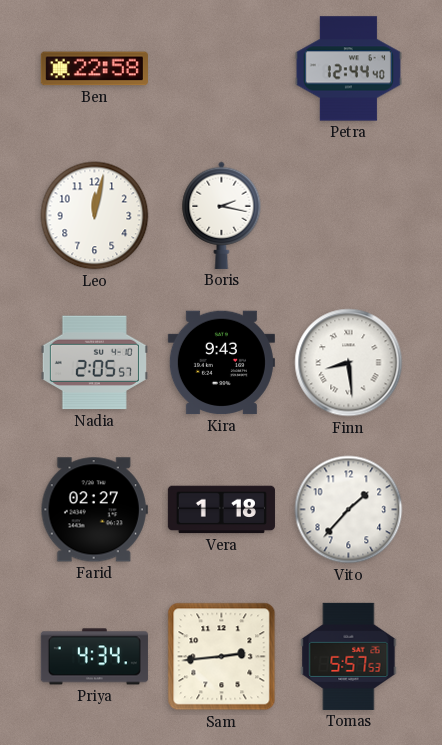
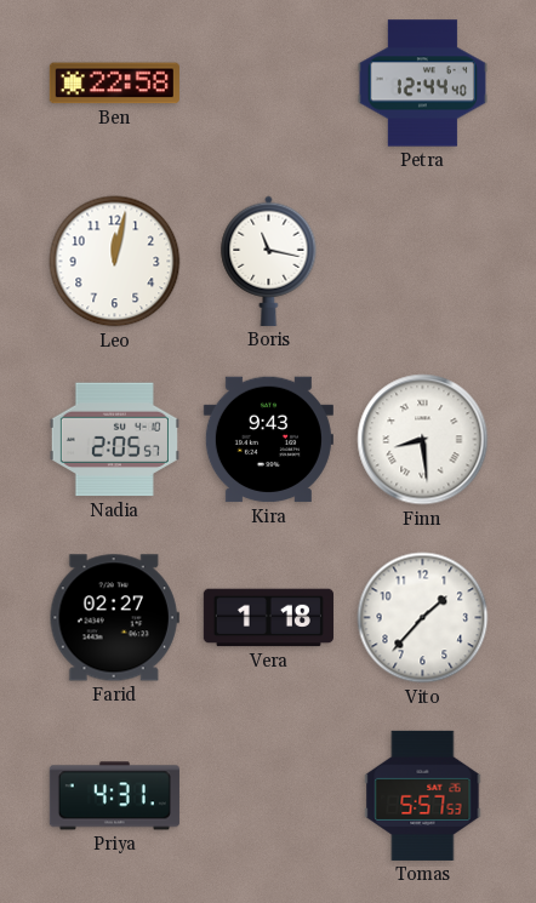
Boris: 2:17 -> 11:17 (269, 261)
Priya: 4:34 -> 4:31 (114, 796)
Sam: 2:44 -> none (222, 657)
